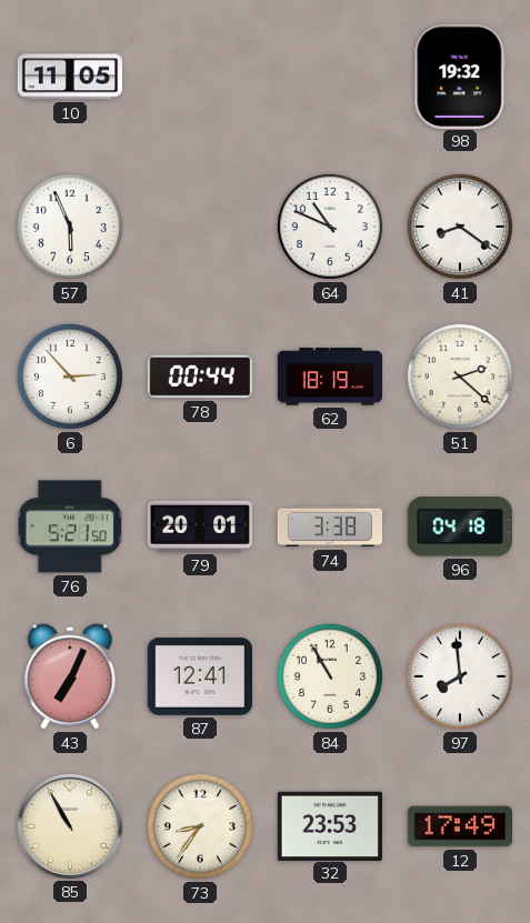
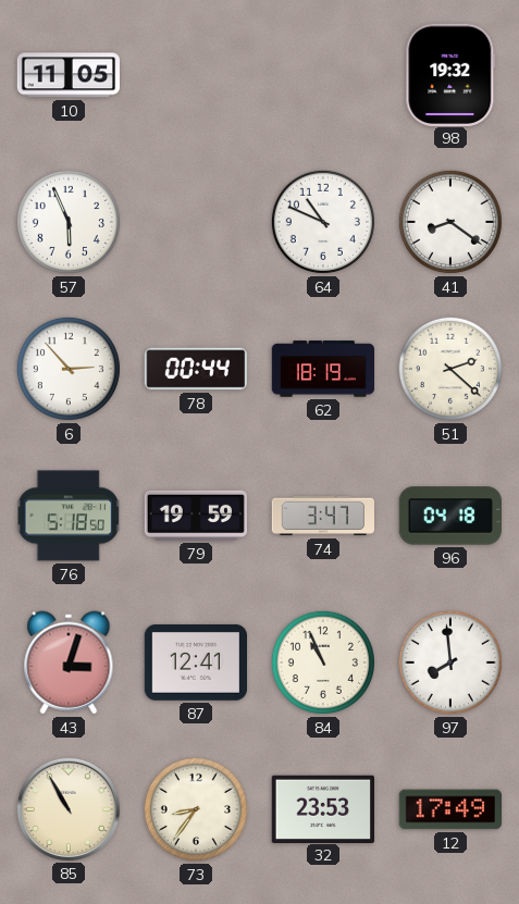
76: 5:21 -> 5:18 (69, 516)
79: 20:01 -> 19:59 (195, 516)
74: 3:38 -> 3:47 (322, 516)
43: 7:04 -> 3:03 (69, 662)
84: 10:55 -> 10:56 (323, 662)
